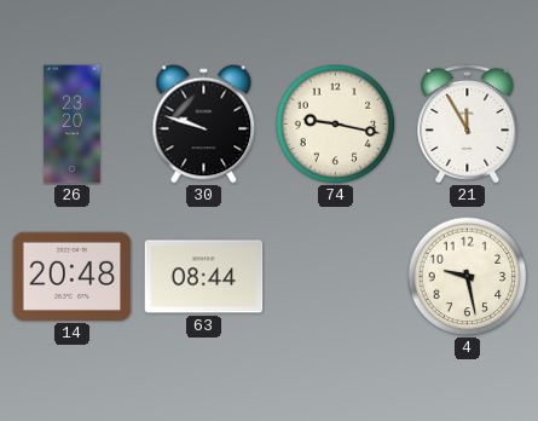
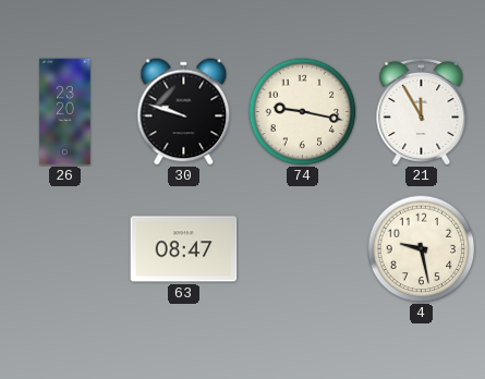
14: 20:48 -> none (73, 276)
63: 08:44 -> 08:47 (184, 249)
